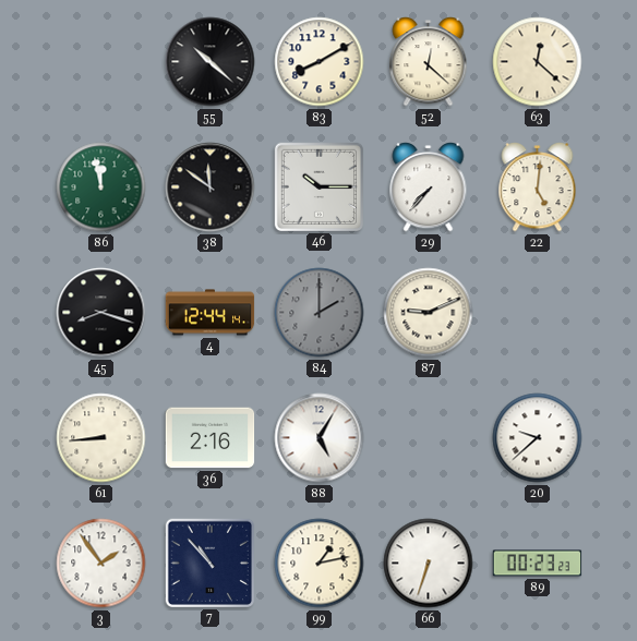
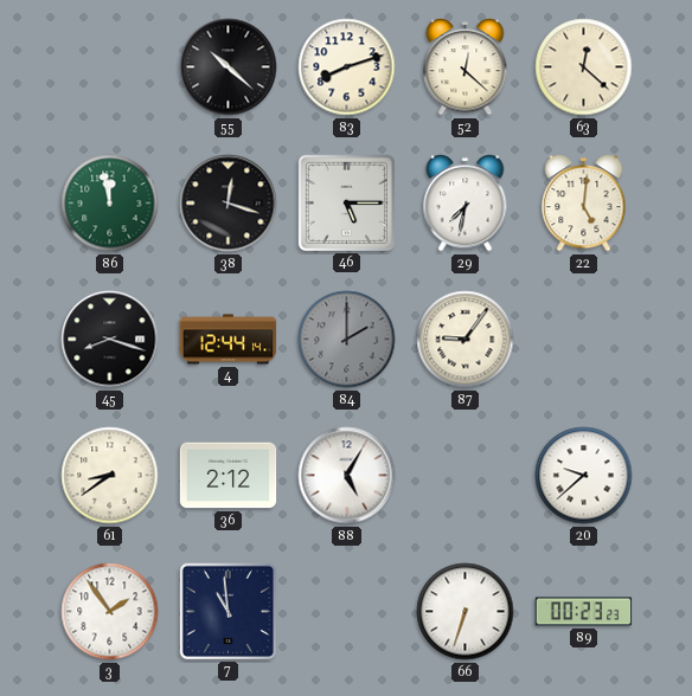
83: 8:10 -> 8:12 (347, 67)
38: 11:51 -> 12:18 (229, 204)
46: 10:15 -> 5:15 (346, 202)
29: 7:37 -> 7:32 (466, 204)
87: 9:11 -> 9:06 (466, 340)
61: 8:44 -> 8:39 (110, 476)
36: 2:16 -> 2:12 (229, 476)
7: 10:53 -> 10:59 (228, 611)
99: 1:13 -> none (320, 564)
